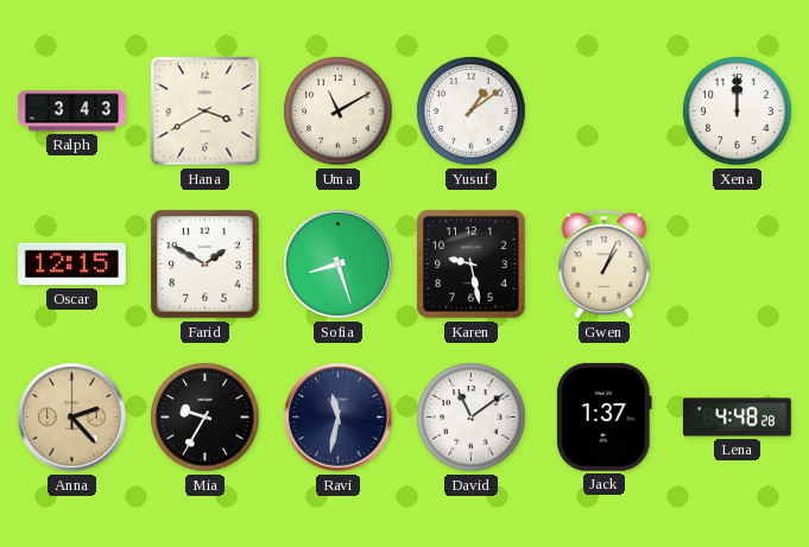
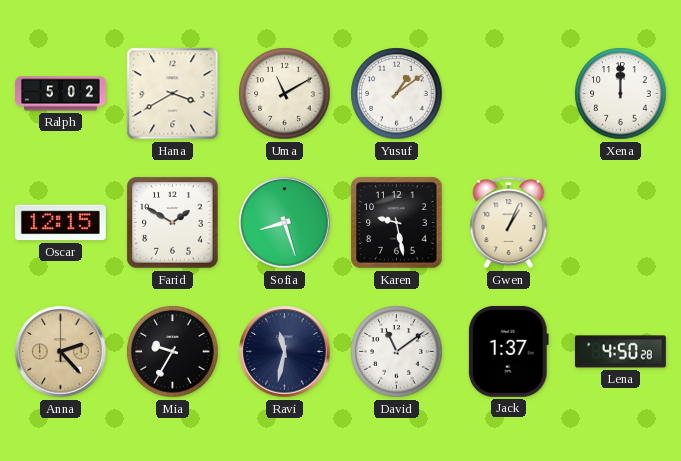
Ralph: 3:43 -> 5:02 (60, 94)
Lena: 4:48 -> 4:50 (620, 352)
